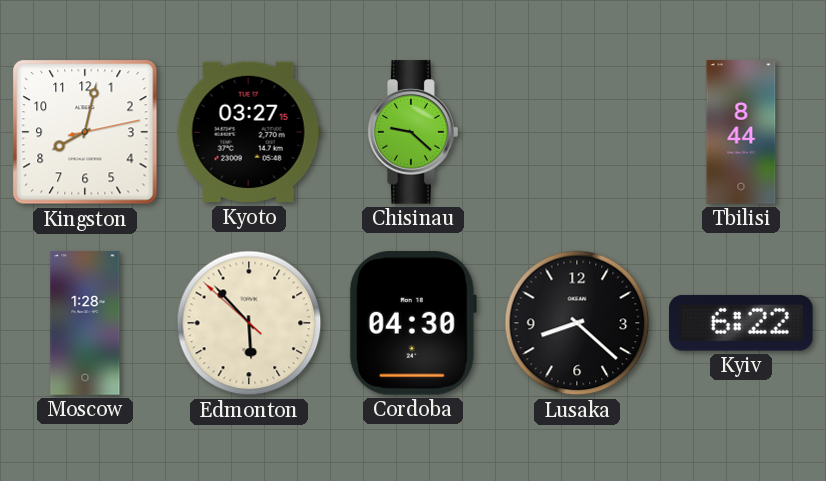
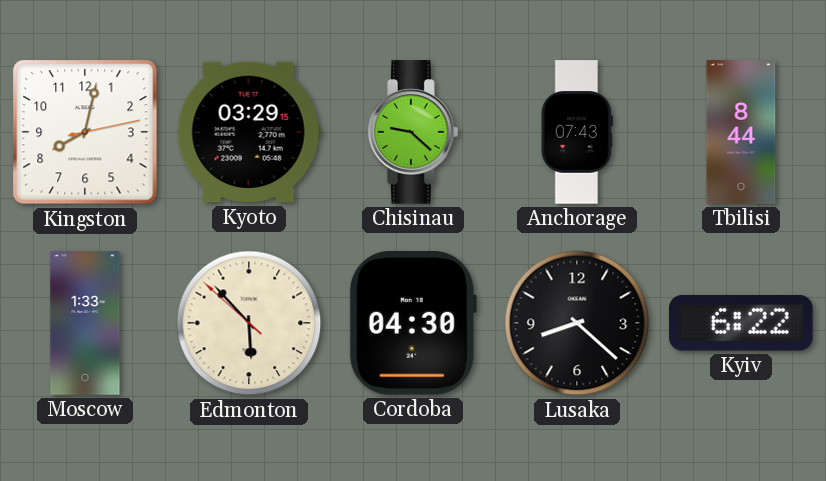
Kyoto: 03:27 -> 03:29 (249, 132)
Anchorage: none -> 07:43 (577, 132)
Moscow: 1:28 -> 1:33 (85, 323)
